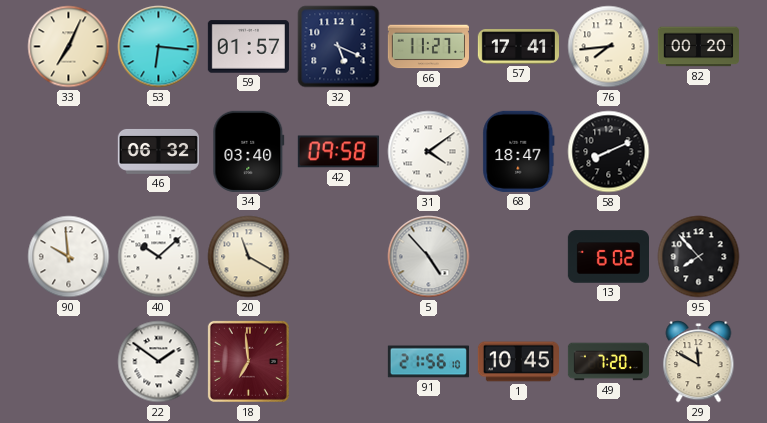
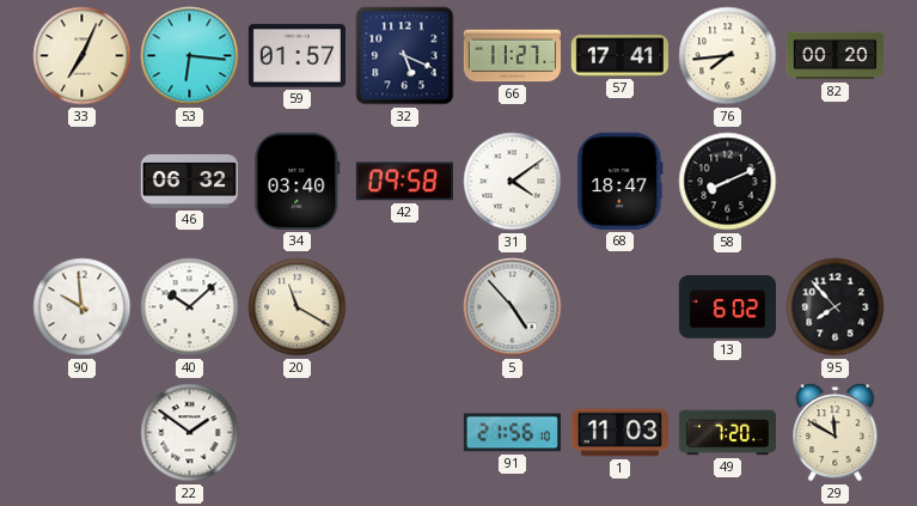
18: 6:59 -> none (248, 361)
1: 10:45 -> 11:03 (619, 433)
